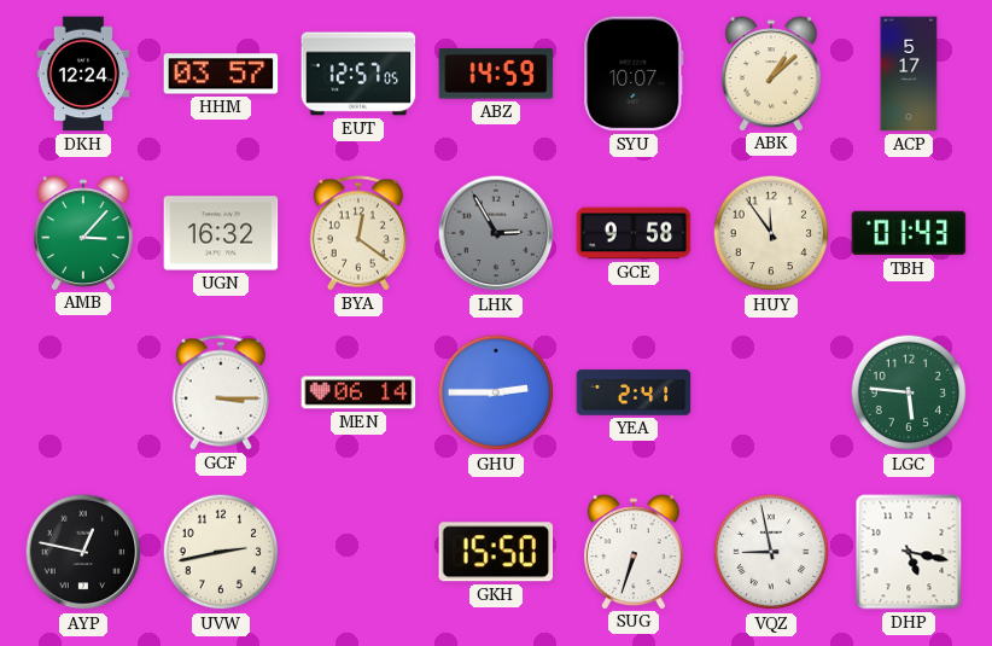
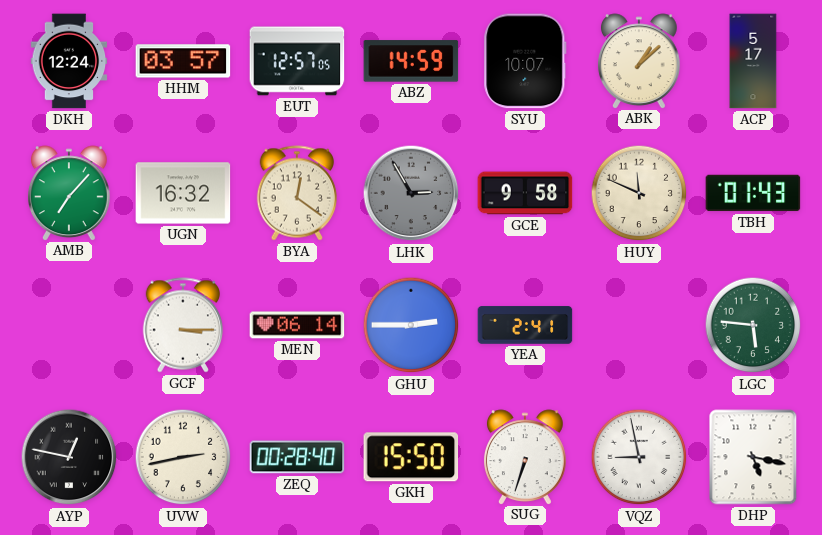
AMB: 3:07 -> 7:07 (69, 193)
HUY: 11:54 -> 11:49 (639, 193)
ZEQ: none -> 00:28 (297, 457)
